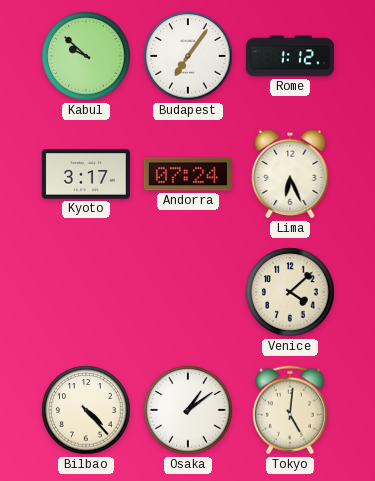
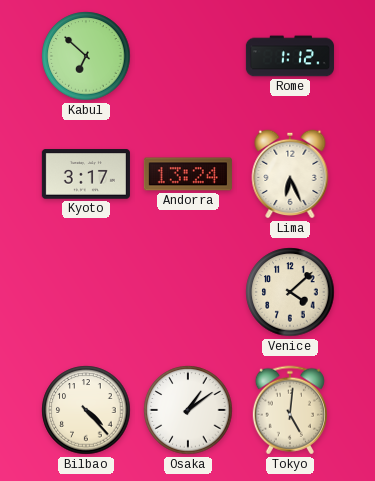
Kabul: 9:52 -> 6:52 (86, 56)
Budapest: 7:06 -> none (188, 56)
Andorra: 07:24 -> 13:24 (188, 174)
